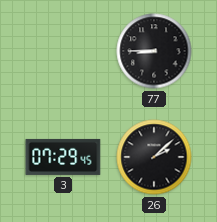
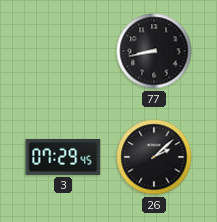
77: 8:45 -> 8:43 (154, 51)
